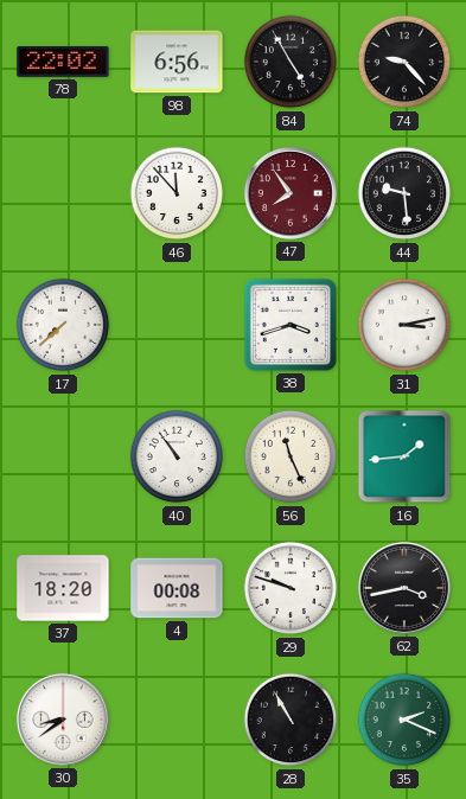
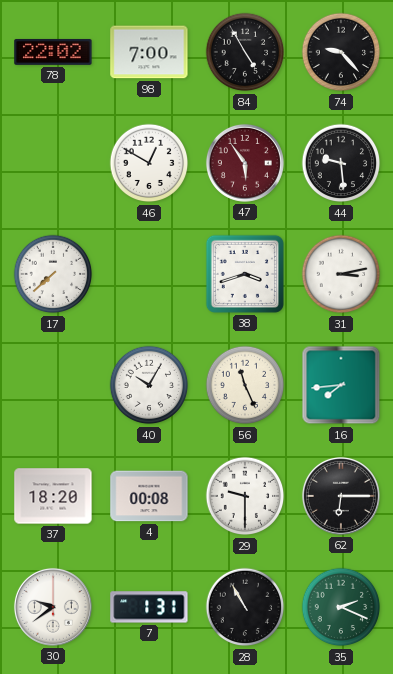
98: 6:56 -> 7:00 (149, 52)
46: 11:53 -> 12:50 (149, 163)
47: 7:54 -> 5:54 (245, 163)
40: 10:54 -> 10:05 (149, 385)
16: 1:44 -> 7:44 (341, 385)
29: 9:48 -> 9:30 (245, 496)
62: 3:43 -> 6:15 (341, 496)
30: 8:39 -> 9:39 (53, 607)
7: none -> 1:31 (149, 607)
